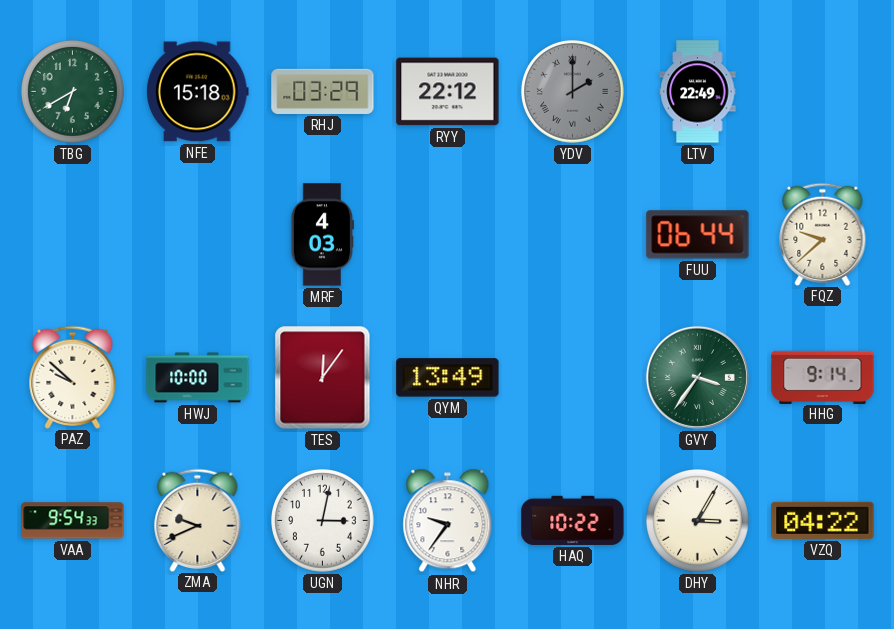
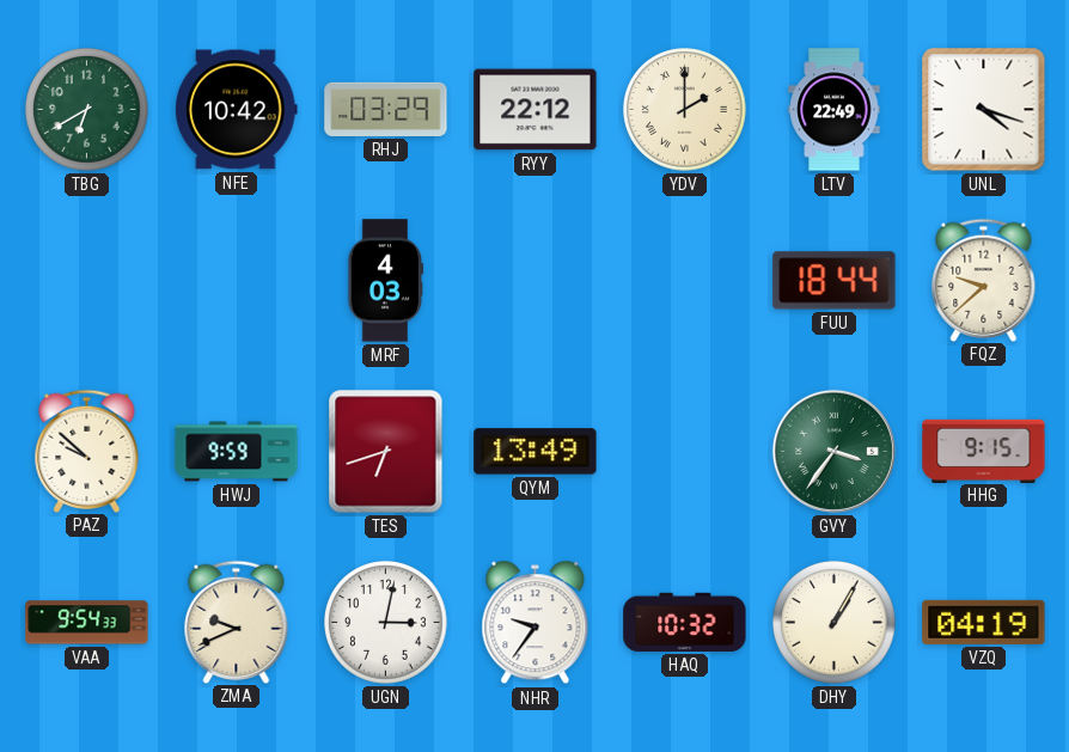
NFE: 15:18 -> 10:42 (236, 110)
YDV dial: grey -> cream (685, 110)
UNL: none -> 4:18 (984, 110)
FUU: 06:44 -> 18:44 (835, 281)
HWJ: 10:00 -> 9:59 (237, 452)
TES: 12:06 -> 6:42 (386, 452)
HHG: 9:14 -> 9:15 (984, 451)
HAQ: 10:22 -> 10:32 (685, 622)
DHY: 3:05 -> 1:05 (835, 623)
VZQ: 04:22 -> 04:19 (984, 622)
